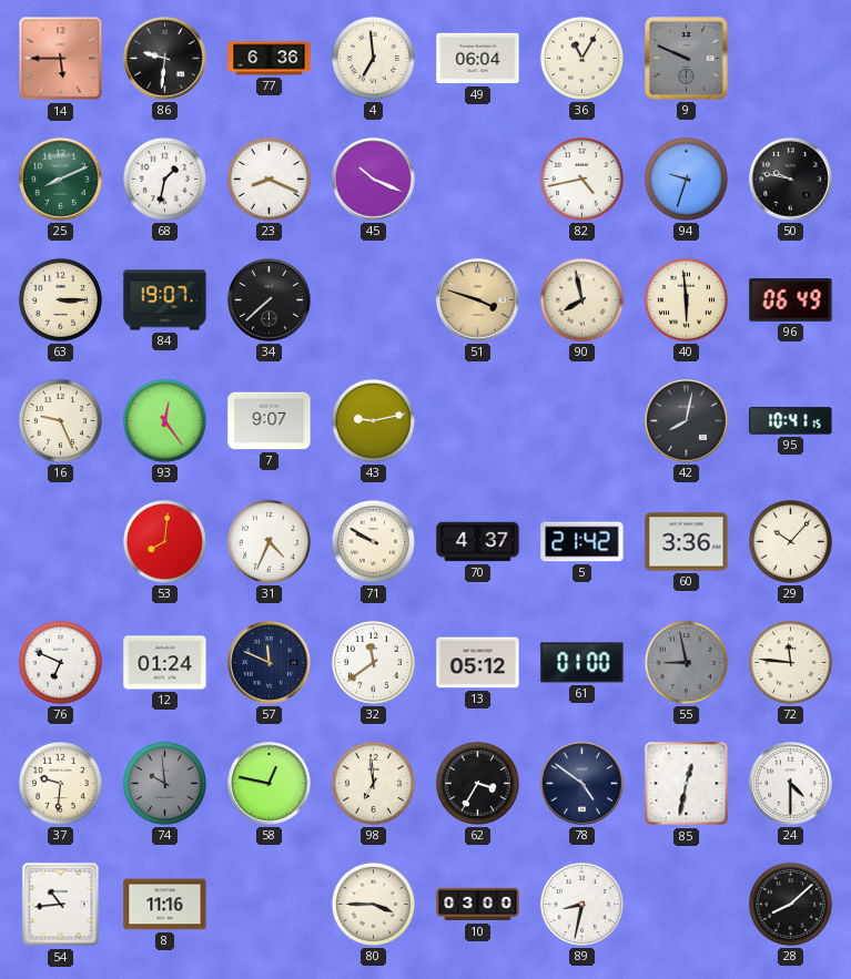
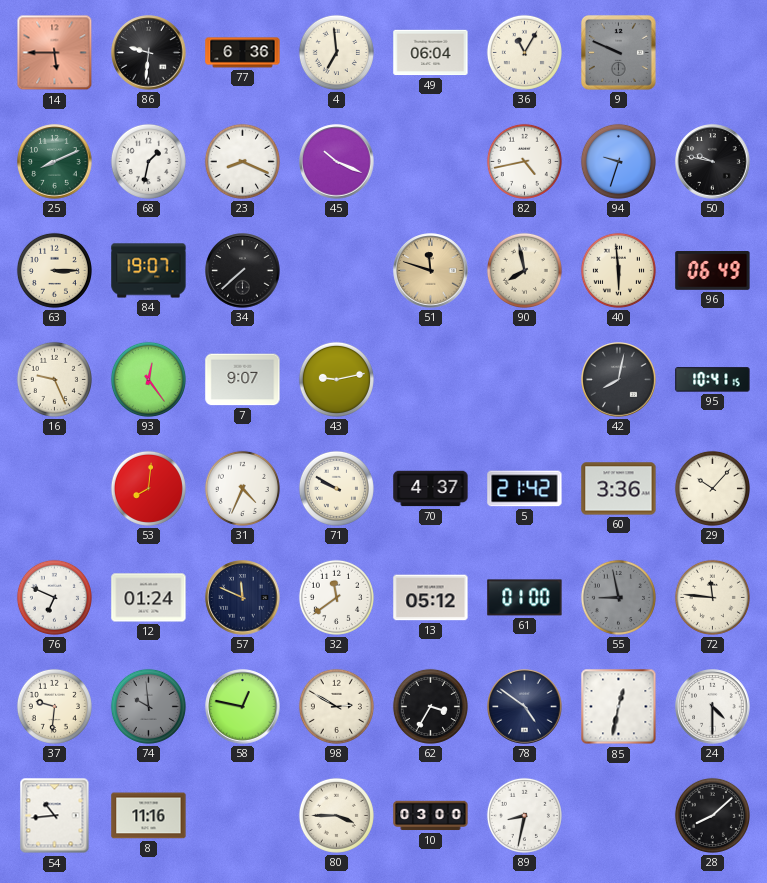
51: 3:48 -> 11:48 (431, 271)
98: 6:59 -> 2:50 (336, 706)
